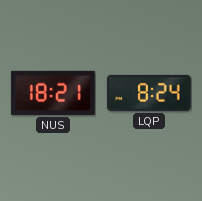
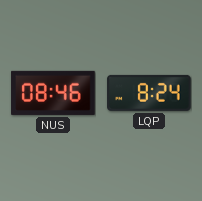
NUS: 18:21 -> 08:46 (53, 93)
